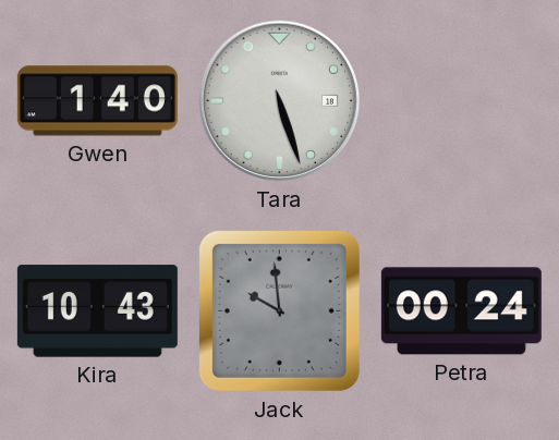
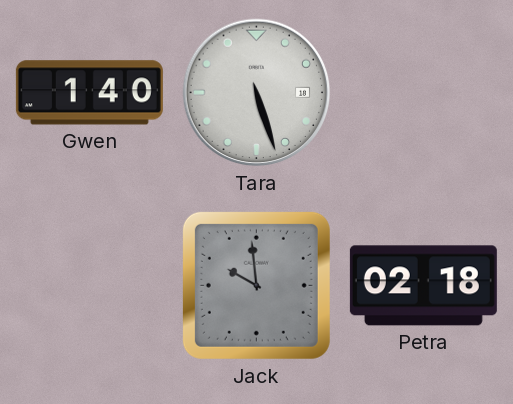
Kira: 10:43 -> none (97, 311)
Petra: 00:24 -> 02:18 (423, 286)
